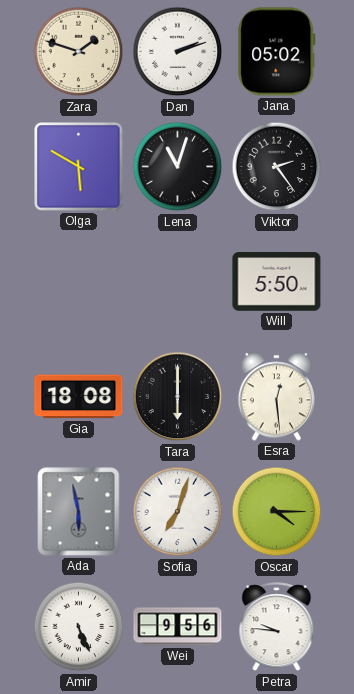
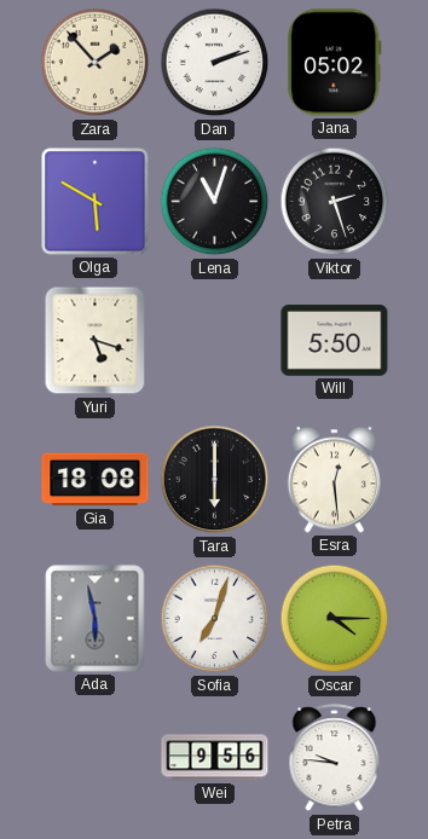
Zara: 1:48 -> 1:53 (96, 63)
Viktor: 2:24 -> 2:27 (335, 202)
Yuri: none -> 5:18 (96, 341)
Amir: 5:26 -> none (79, 627)
